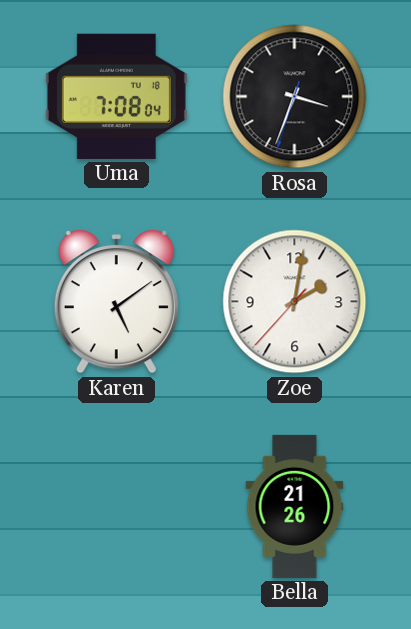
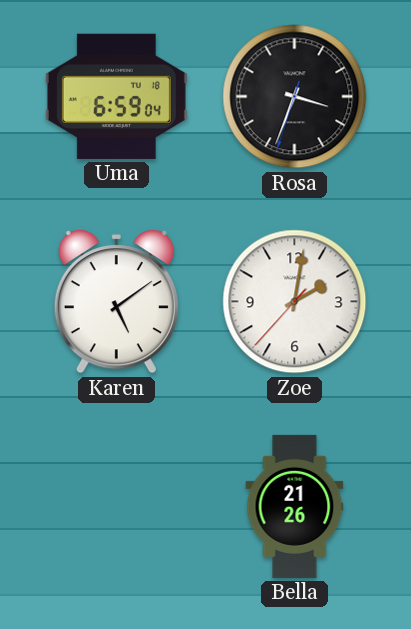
Uma: 7:08 -> 6:59 (116, 96)
